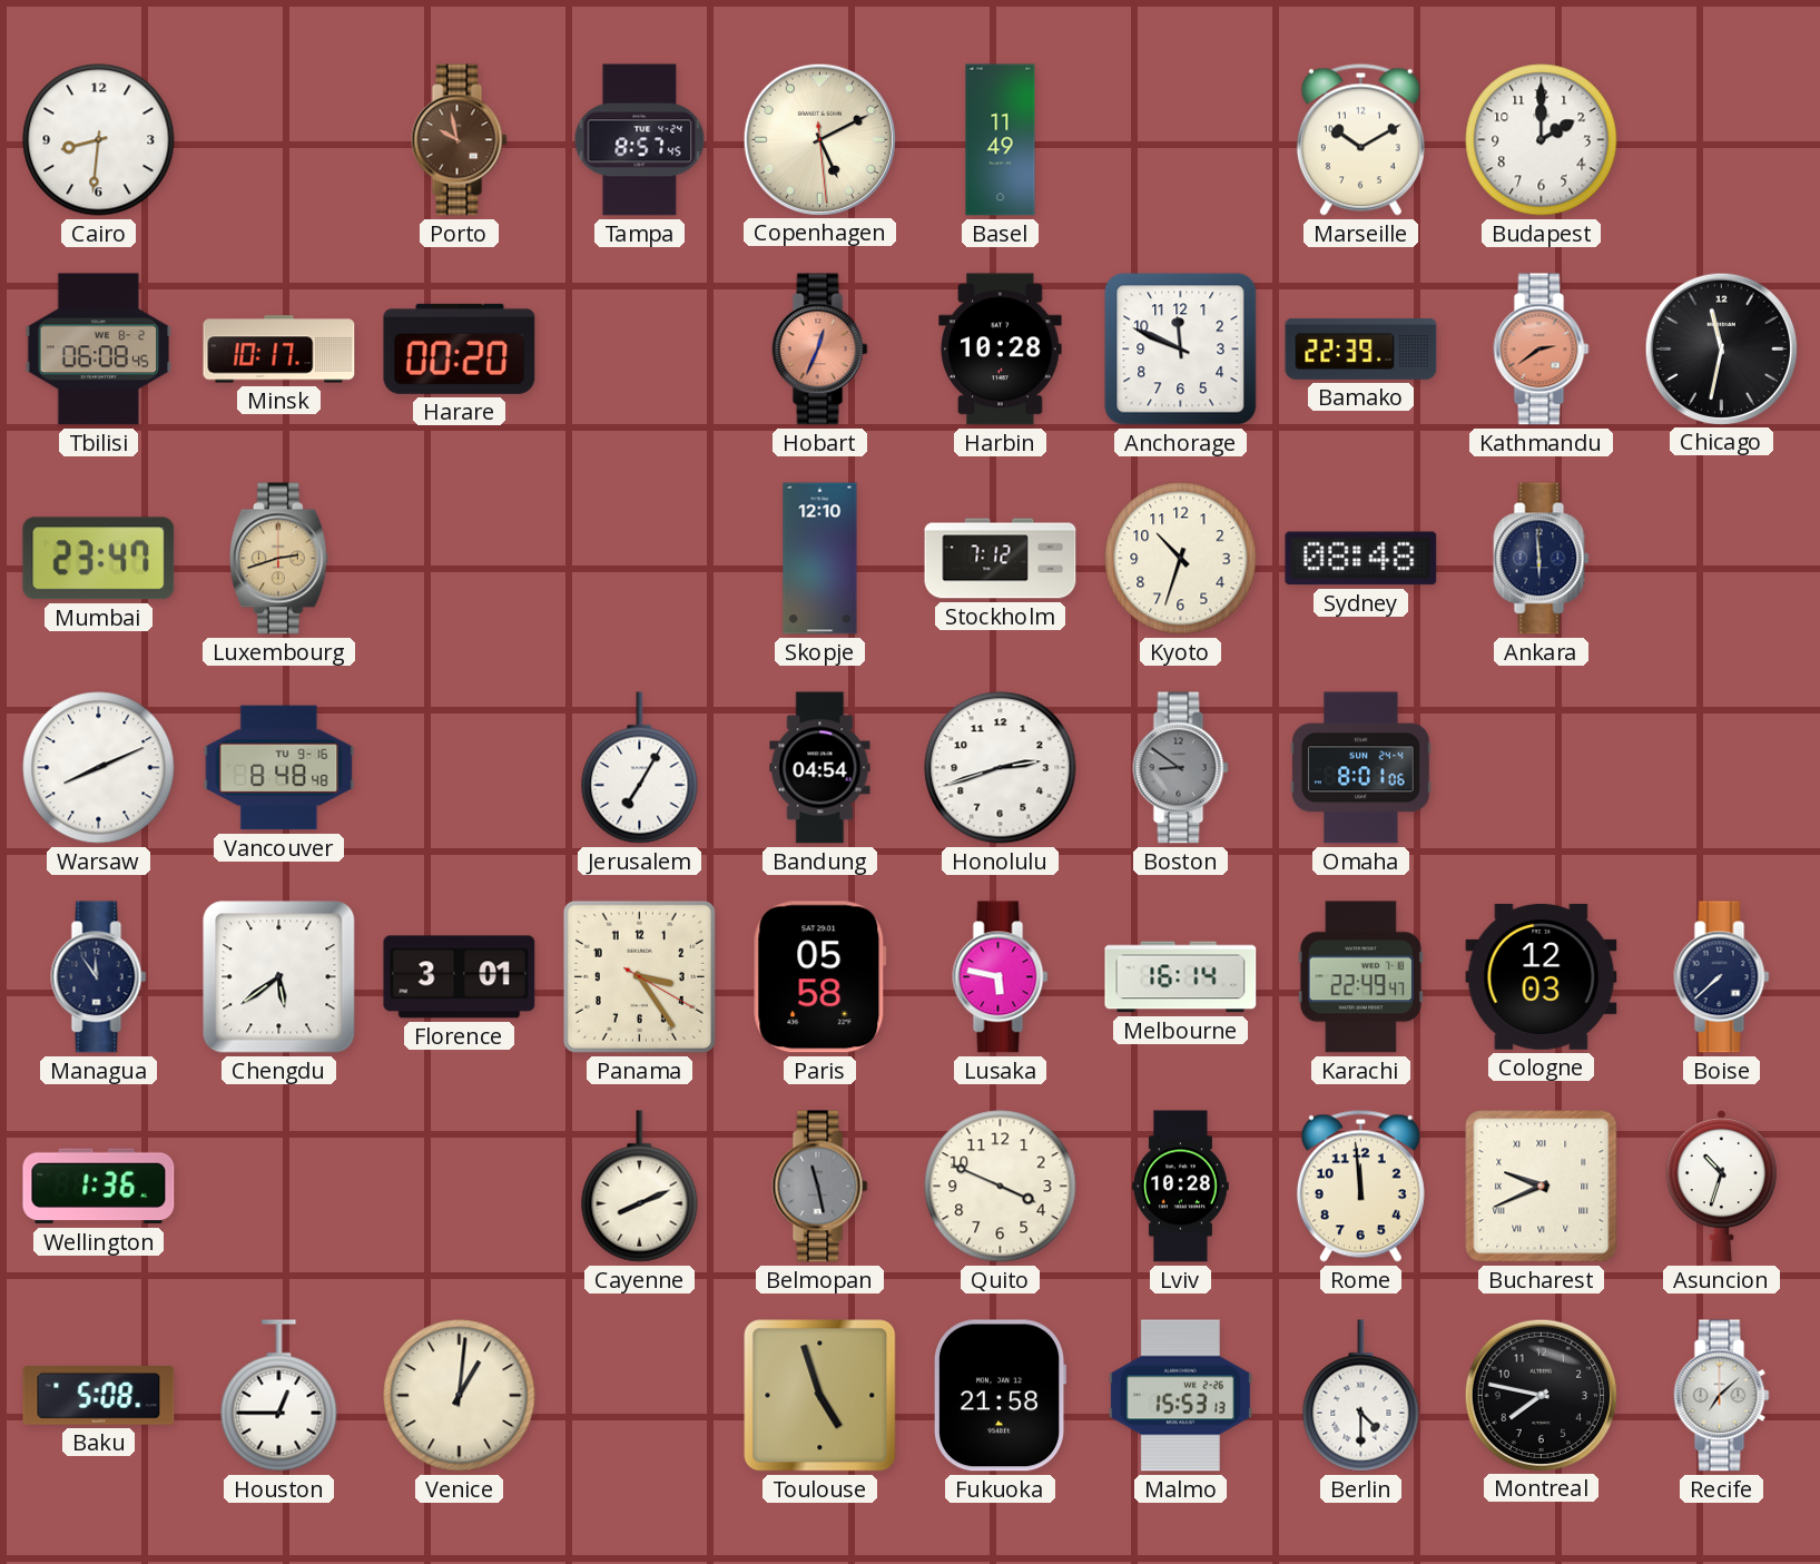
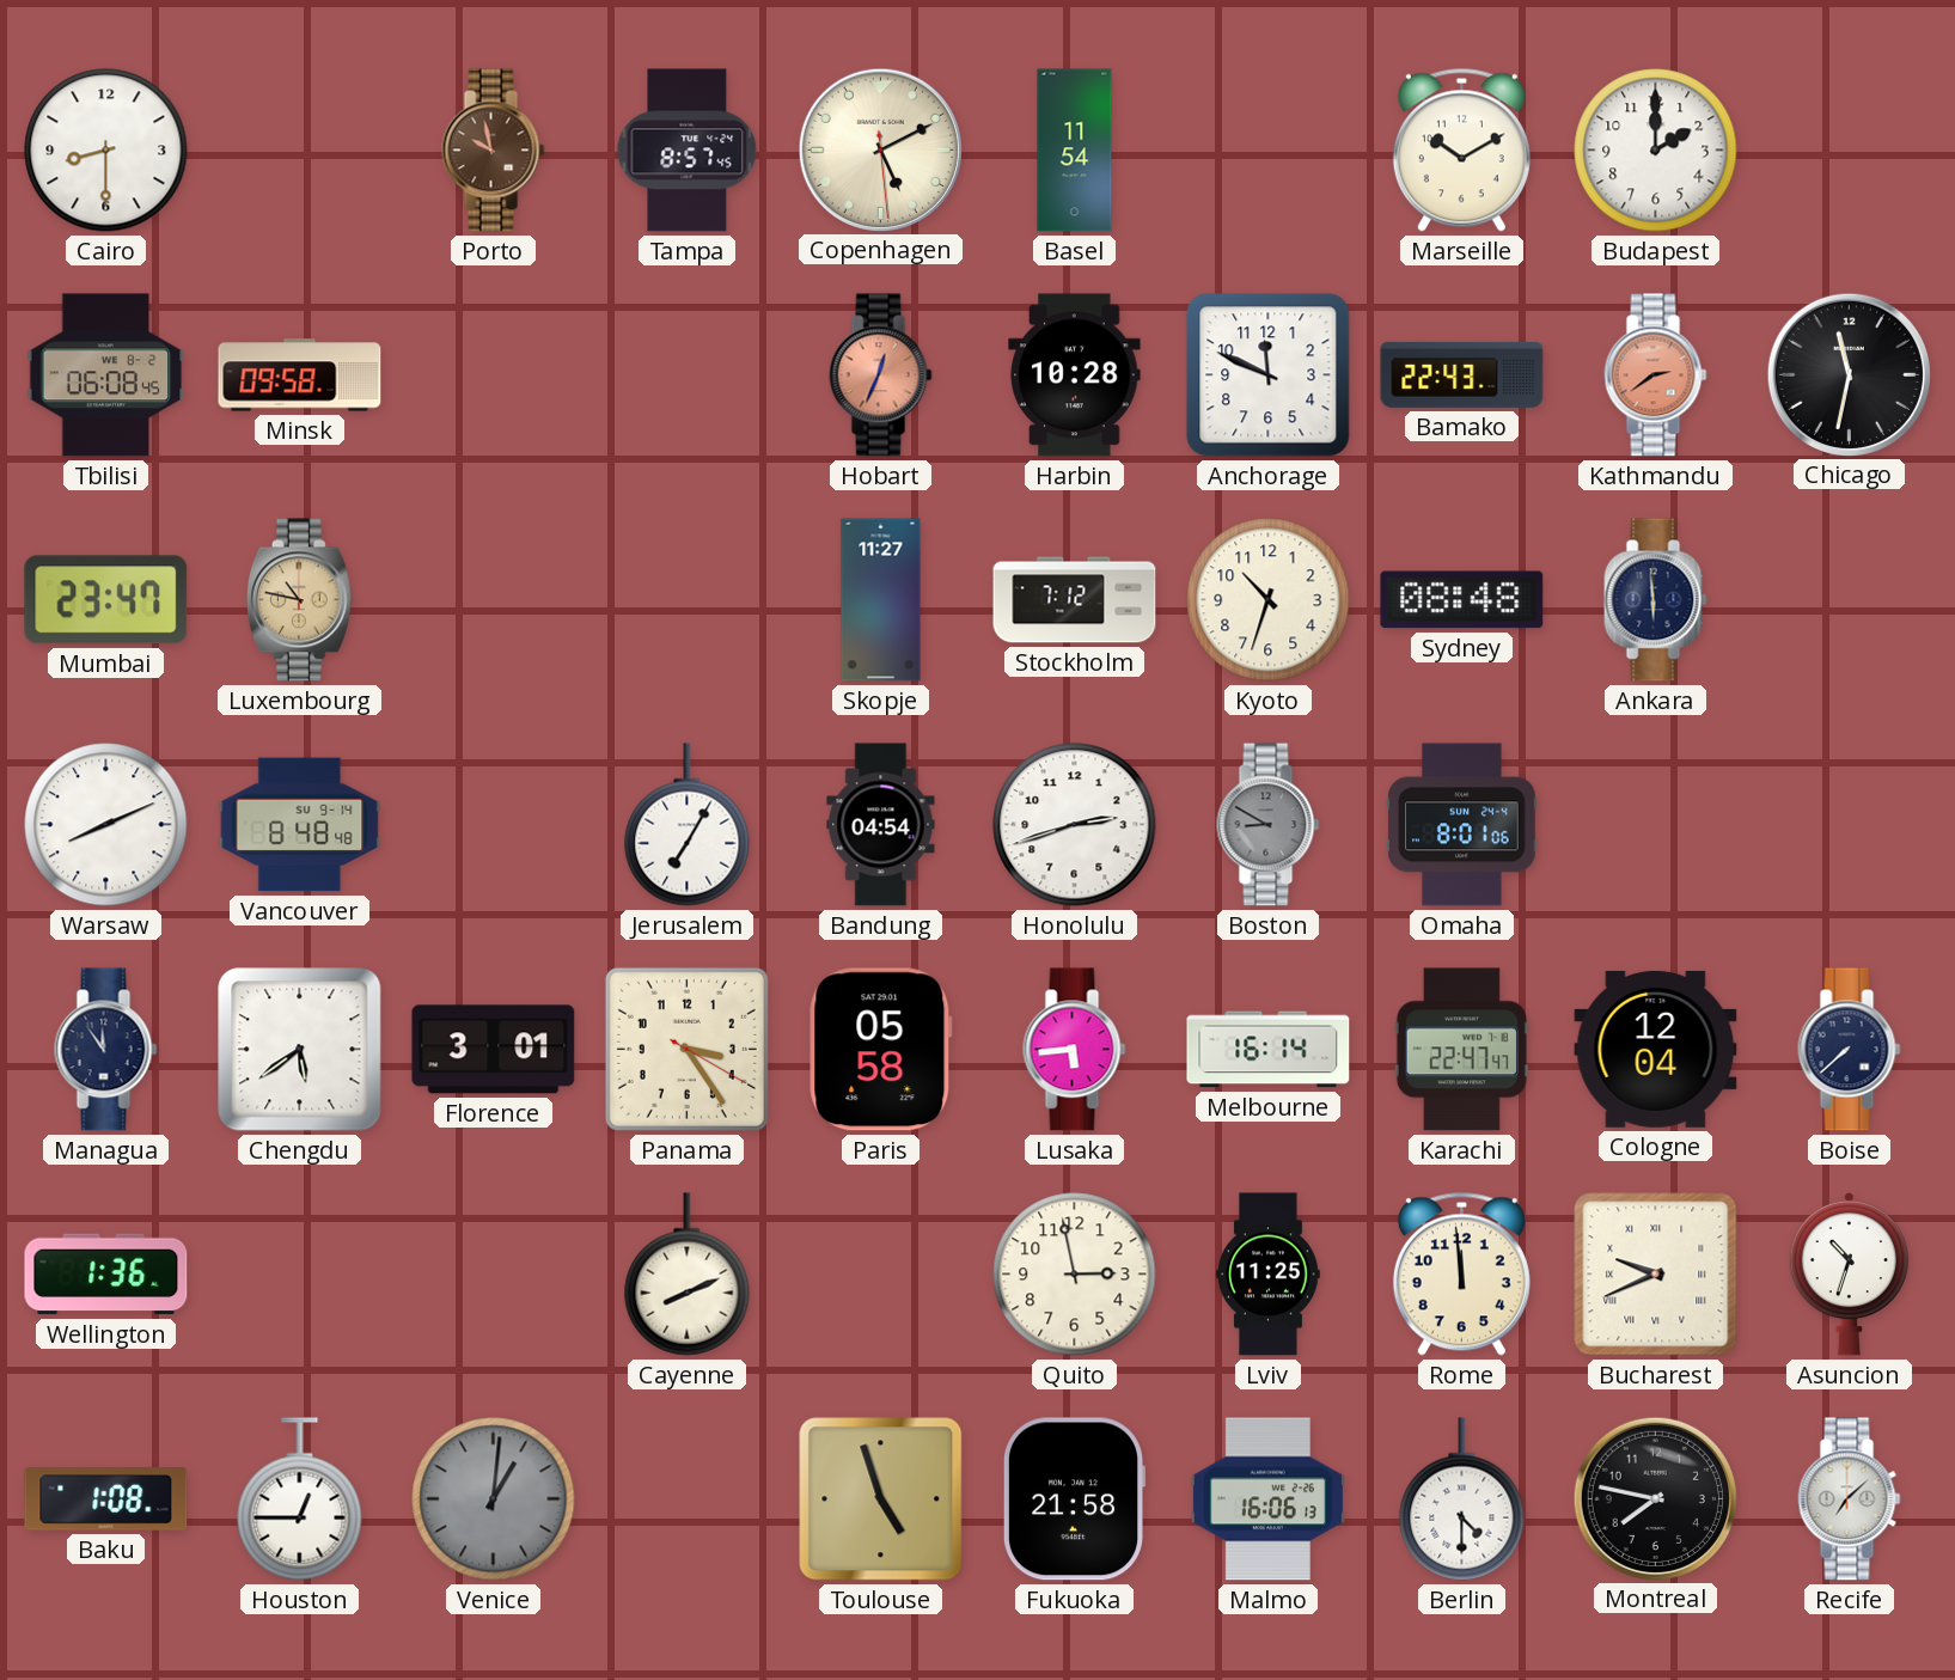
Cairo: 8:31 -> 8:30 (106, 151)
Basel: 11:49 -> 11:54 (1075, 151)
Minsk: 10:17 -> 09:58 (300, 375)
Harare: 00:20 -> none (460, 348)
Bamako: 22:39 -> 22:43 (1462, 374)
Luxembourg: 2:42 -> 10:47 (299, 600)
Skopje: 12:10 -> 11:27 (881, 600)
Vancouver date: TU 9-16 -> SU 9-14 (300, 825)
Boston: 8:51 -> 8:50 (1269, 825)
Lusaka: 5:47 -> 5:44 (1075, 1050)
Karachi: 22:49 -> 22:47 (1461, 1050)
Cologne: 12:03 -> 12:04 (1656, 1049)
Belmopan: 11:28 -> none (820, 1187)
Quito: 3:49 -> 2:58 (1075, 1275)
Lviv: 10:28 -> 11:25 (1269, 1275)
Baku: 5:08 -> 1:08 (106, 1499)
Venice dial: cream -> grey (494, 1499)
Malmo: 15:53 -> 16:06 (1267, 1499)
